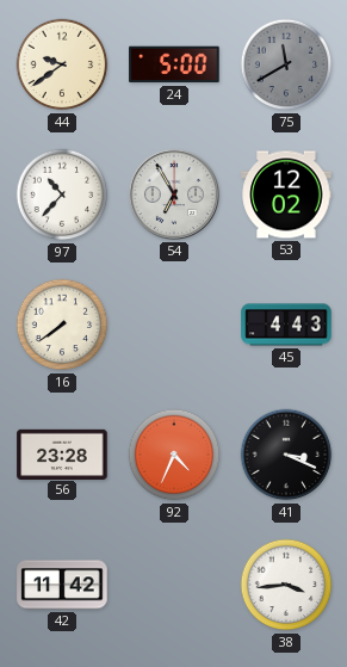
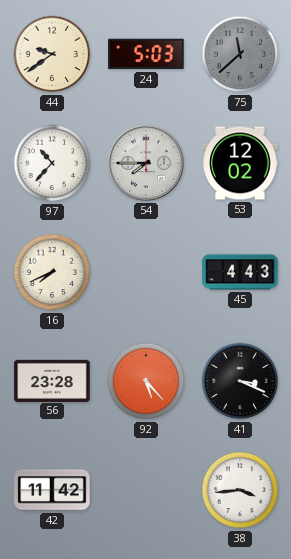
24: 5:00 -> 5:03 (146, 54)
75: 11:40 -> 11:38 (240, 54)
54: 6:55 -> 7:45 (146, 163)
16: 7:39 -> 7:41 (52, 272)
92: 4:34 -> 5:23 (146, 381)
